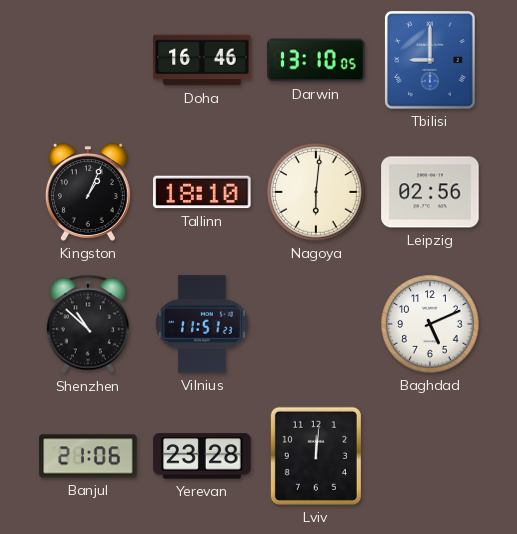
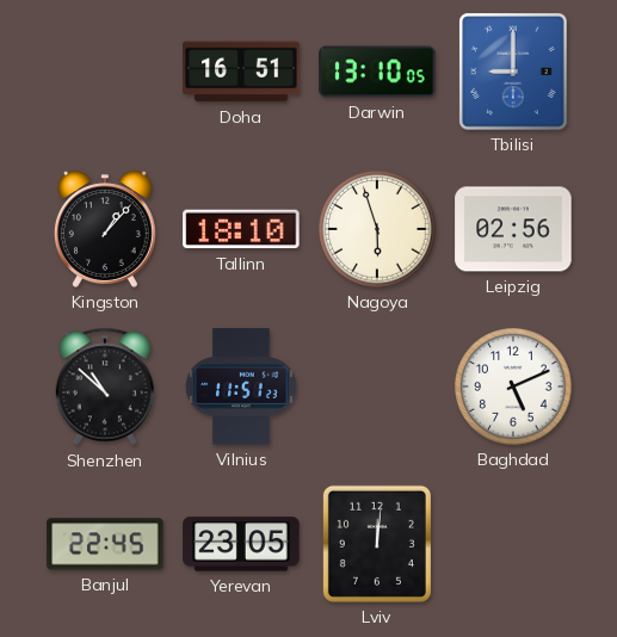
Doha: 16:46 -> 16:51 (241, 72)
Kingston: 1:04 -> 1:07 (105, 229)
Nagoya: 6:01 -> 5:57 (377, 229)
Banjul: 21:06 -> 22:45 (105, 544)
Yerevan: 23:28 -> 23:05 (241, 544)
